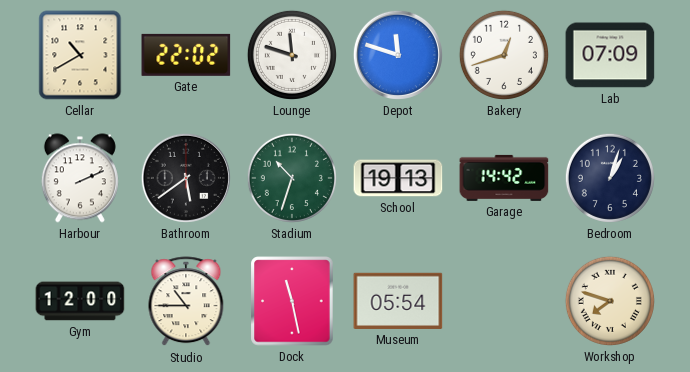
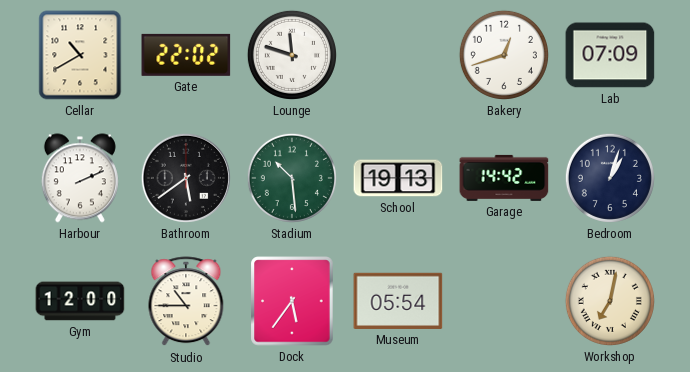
Depot: 11:48 -> none (398, 55)
Stadium: 10:33 -> 10:29 (292, 178)
Dock: 11:28 -> 5:36 (292, 301)
Workshop: 7:48 -> 7:02 (610, 301)
